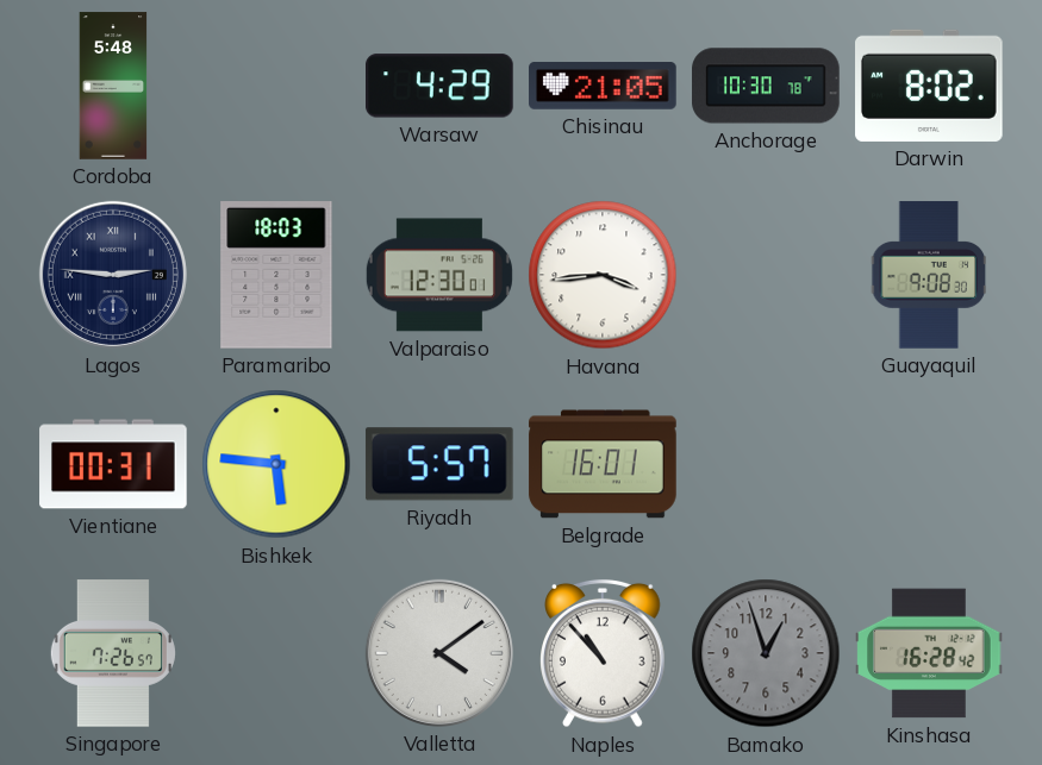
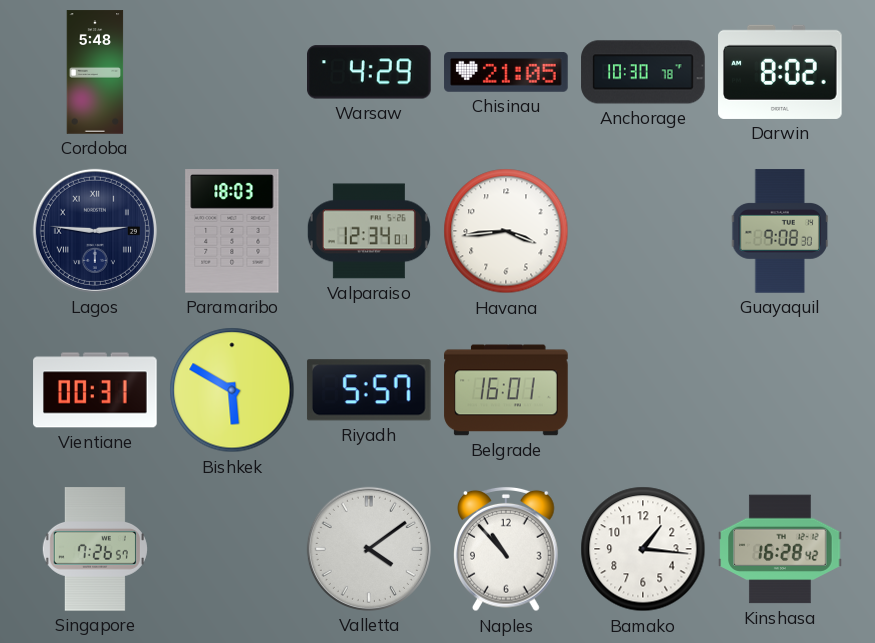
Valparaiso: 12:30 -> 12:34 (369, 231)
Bishkek: 5:46 -> 5:50 (232, 390)
Bamako: 12:57 -> 1:16 (643, 549)
Bamako dial: grey -> white (643, 549)
